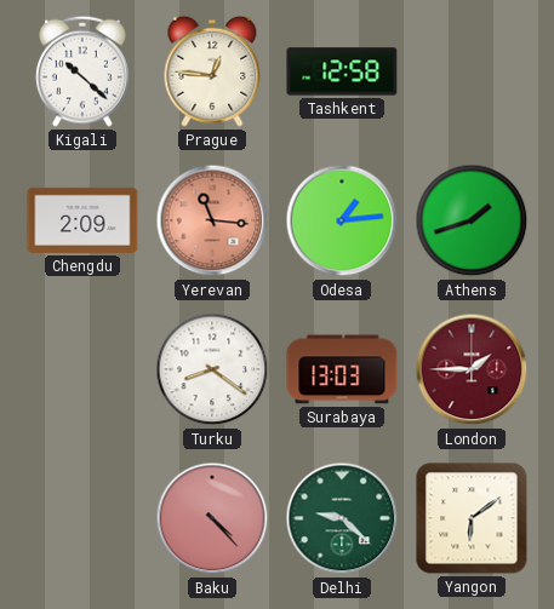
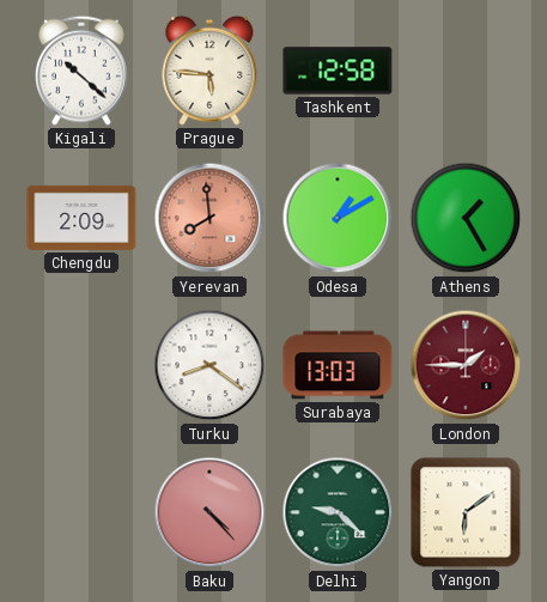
Prague: 12:46 -> 5:46 (209, 71)
Yerevan: 11:16 -> 7:59 (209, 218)
Odesa: 1:14 -> 1:10 (338, 218)
Athens: 1:42 -> 1:25 (466, 218)
